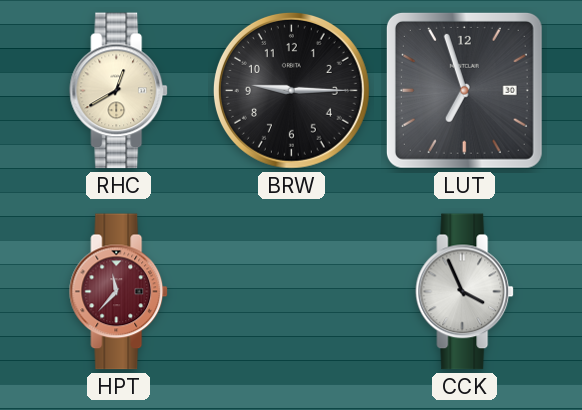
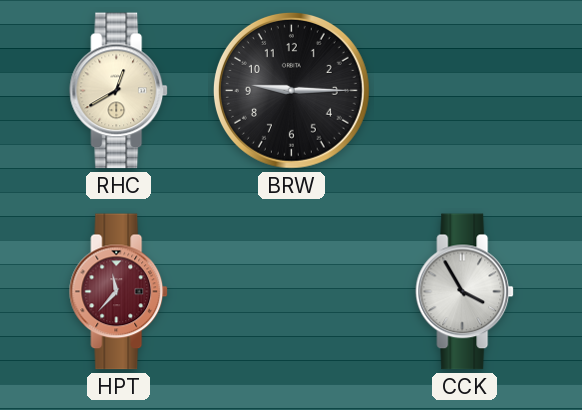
LUT: 6:57 -> none (464, 90)
CCK: 3:56 -> 3:55 (465, 292)
